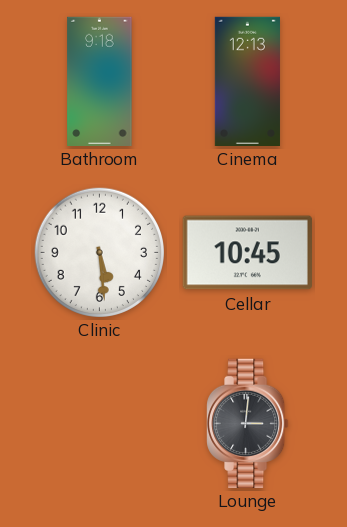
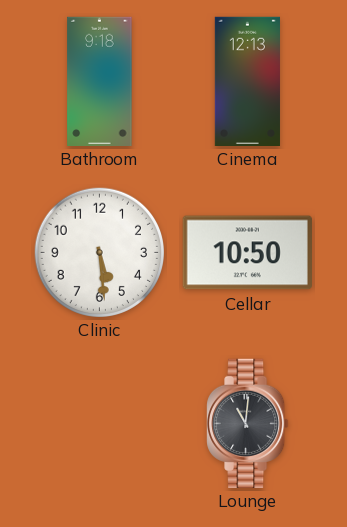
Cellar: 10:45 -> 10:50 (247, 253)
Lounge: 3:01 -> 11:01 (248, 423)
